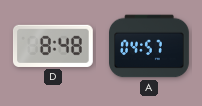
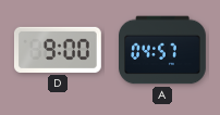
D: 8:48 -> 9:00 (58, 50)
